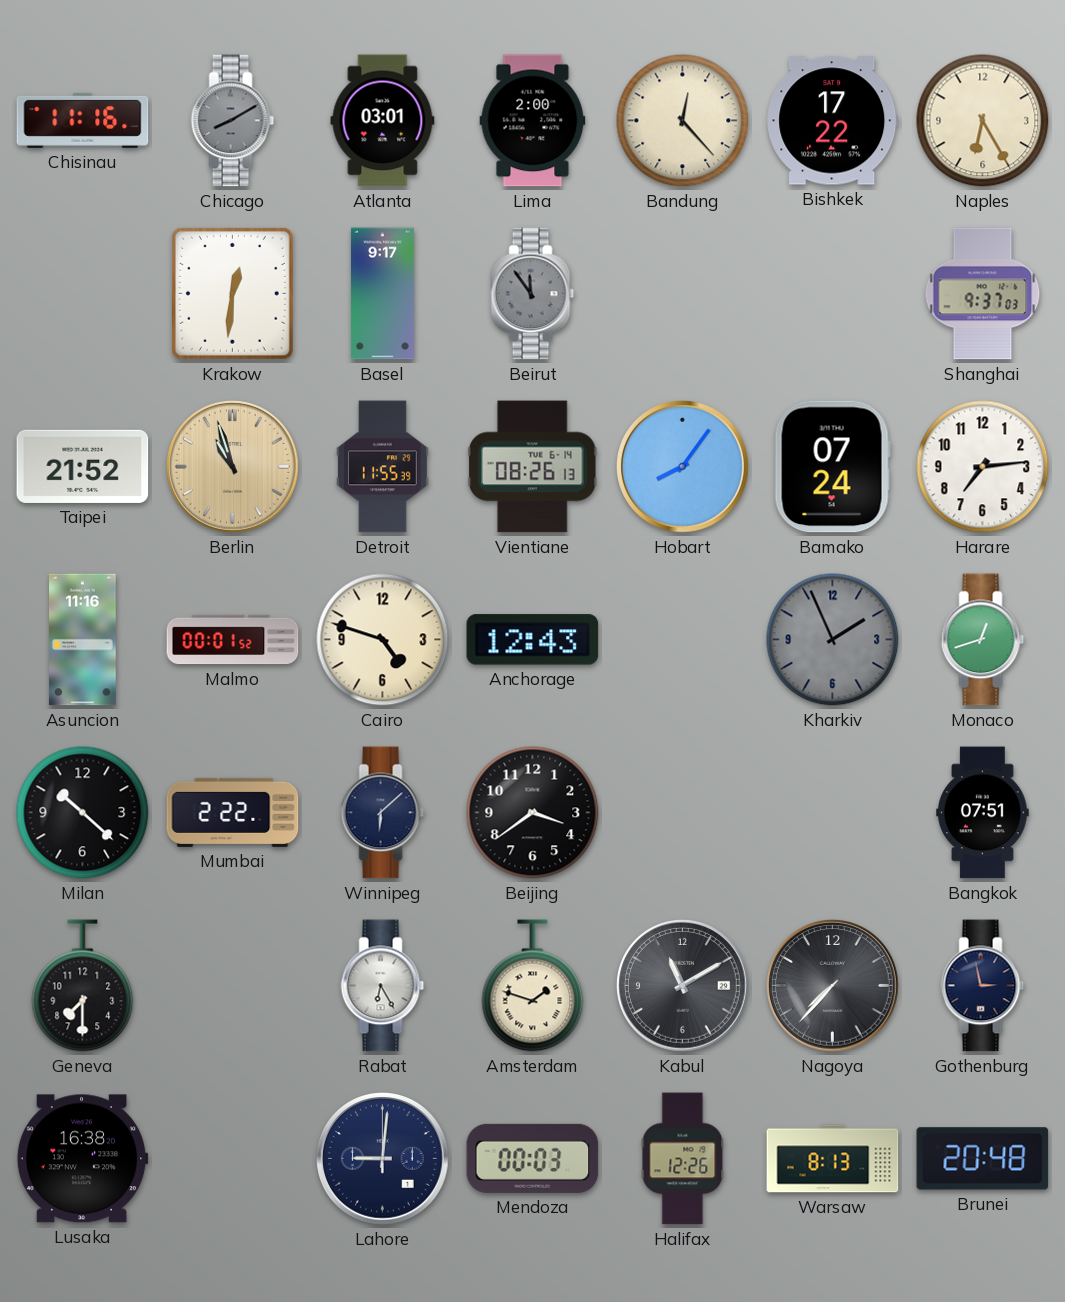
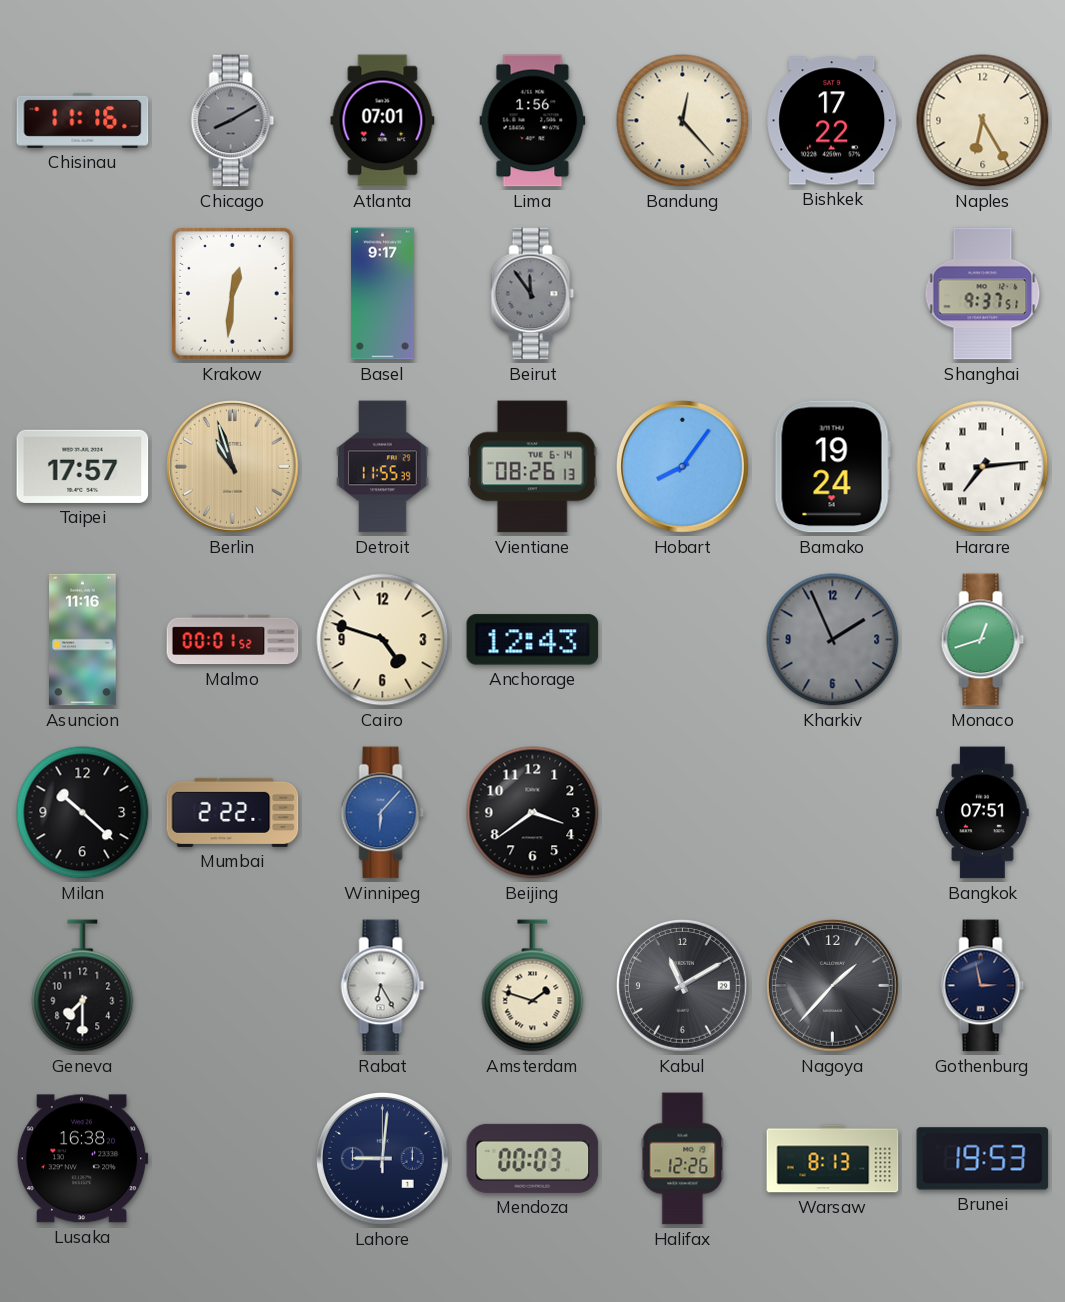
Atlanta: 03:01 -> 07:01 (383, 121)
Lima: 2:00 -> 1:56 (533, 121)
Shanghai: 9:37:03 -> 9:37:51 (983, 294)
Taipei: 21:52 -> 17:57 (83, 466)
Bamako: 07:24 -> 19:24 (832, 467)
Harare numerals: Arabic -> Roman (983, 467)
Winnipeg: 6:08 -> 6:07 (383, 813)
Winnipeg dial: navy -> blue (383, 813)
Nagoya: 7:37 -> 1:37 (833, 986)
Brunei: 20:48 -> 19:53 (983, 1159)
